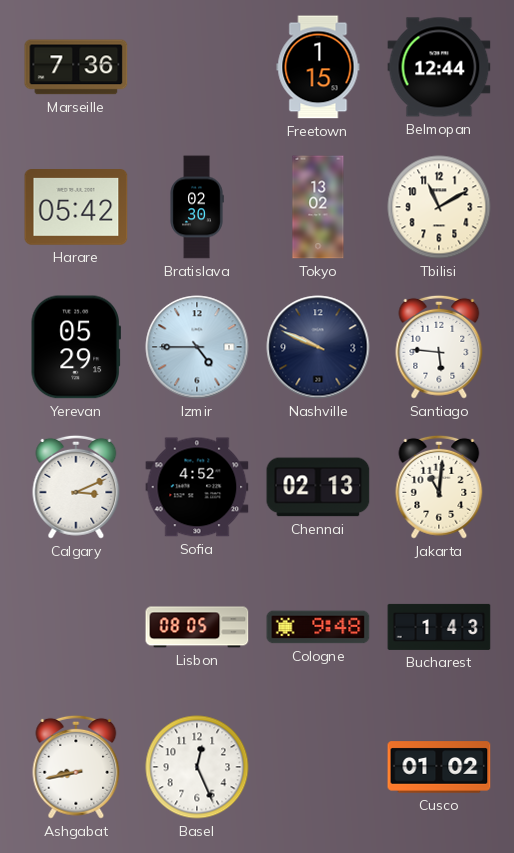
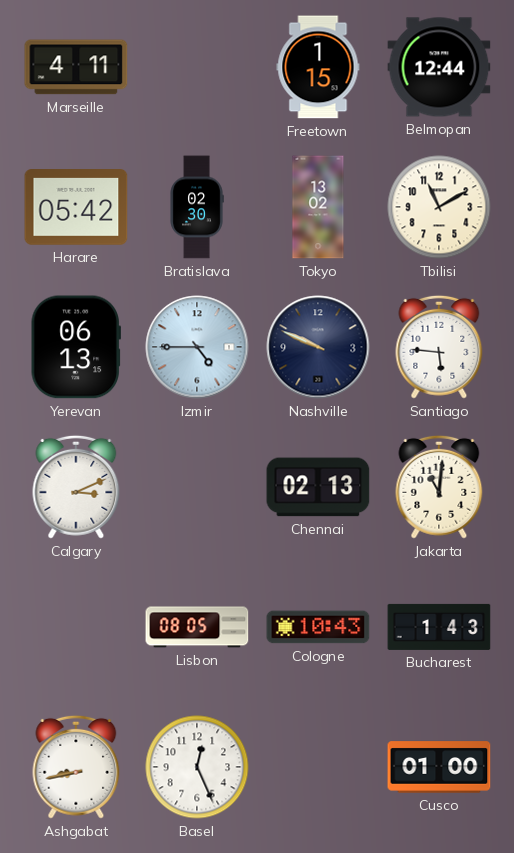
Marseille: 7:36 -> 4:11 (76, 67)
Yerevan: 05:29 -> 06:13 (76, 347)
Sofia: 4:52 -> none (197, 487)
Cologne: 9:48 -> 10:43 (318, 627)
Cusco: 01:02 -> 01:00 (439, 767)
